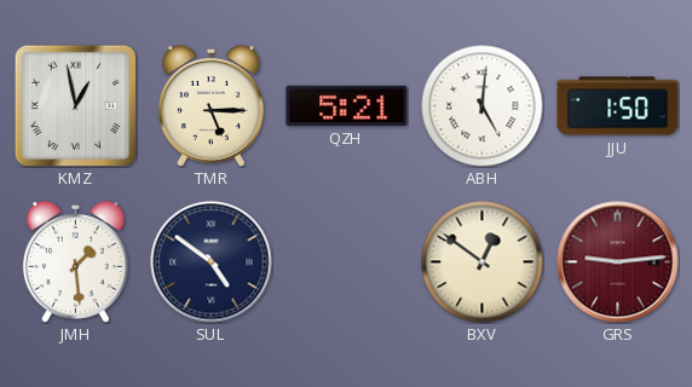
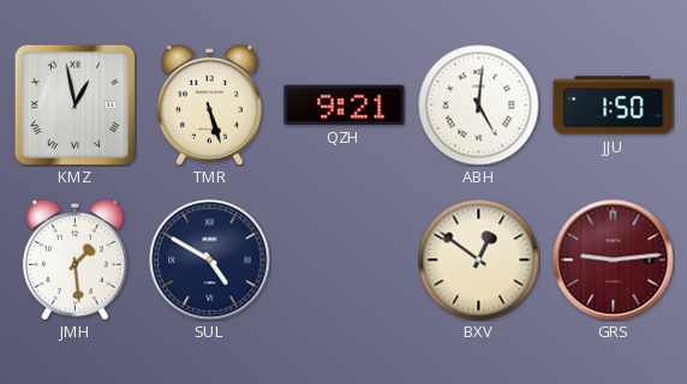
TMR: 5:15 -> 5:27 (209, 104)
QZH: 5:21 -> 9:21 (345, 104)
SUL: 4:51 -> 4:50 (210, 260)
